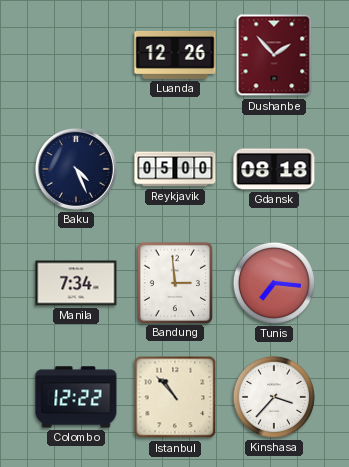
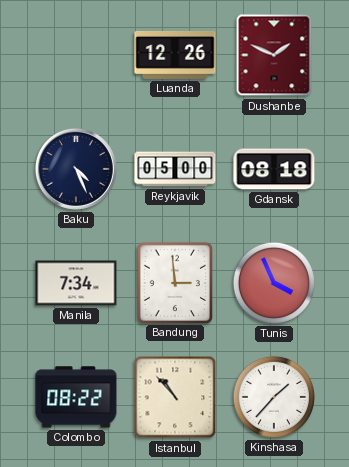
Dushanbe: 1:53 -> 1:49 (274, 55)
Tunis: 7:16 -> 3:56 (274, 283)
Colombo: 12:22 -> 08:22 (76, 397)
Kinshasa: 3:37 -> 1:37 (274, 397)
